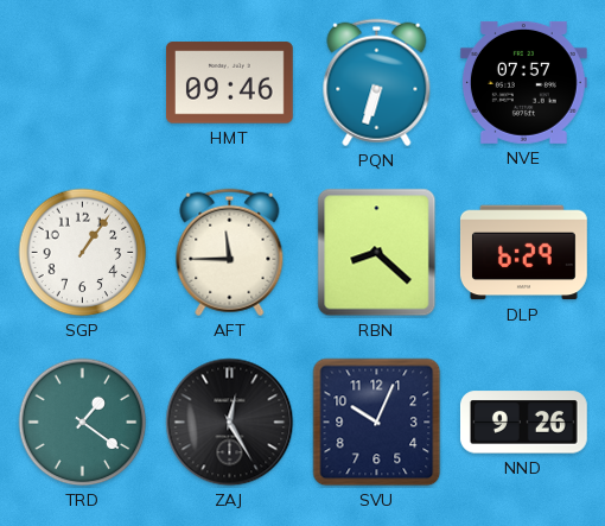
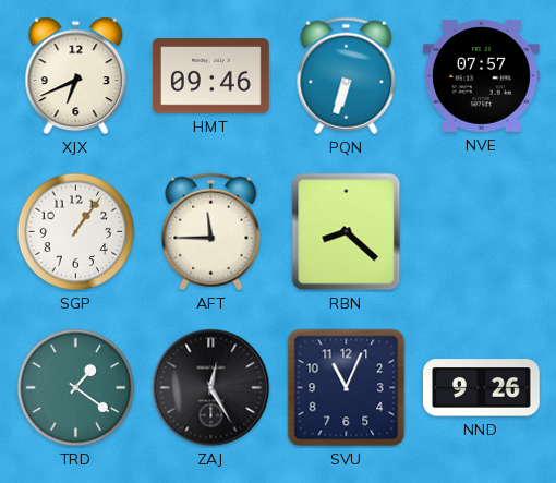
XJX: none -> 6:41 (76, 76)
DLP: 6:29 -> none (523, 253)
SVU: 10:04 -> 11:04 (347, 388)
